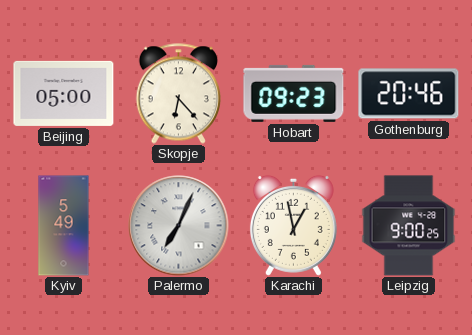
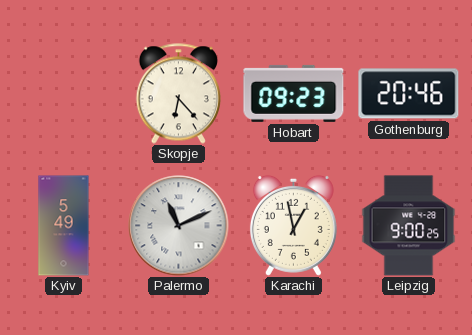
Beijing: 05:00 -> none (64, 93)
Palermo: 7:04 -> 11:11 (179, 226)
